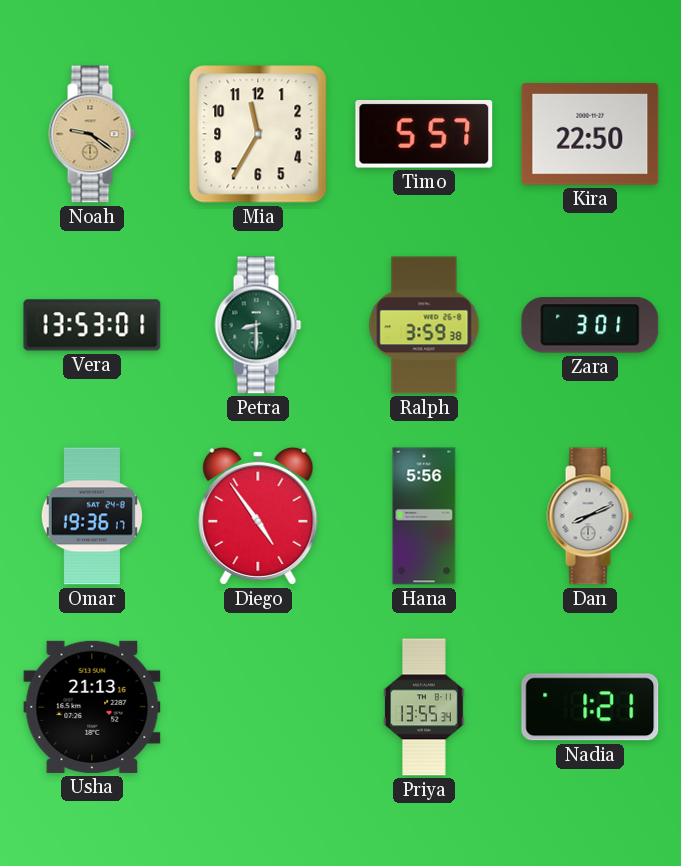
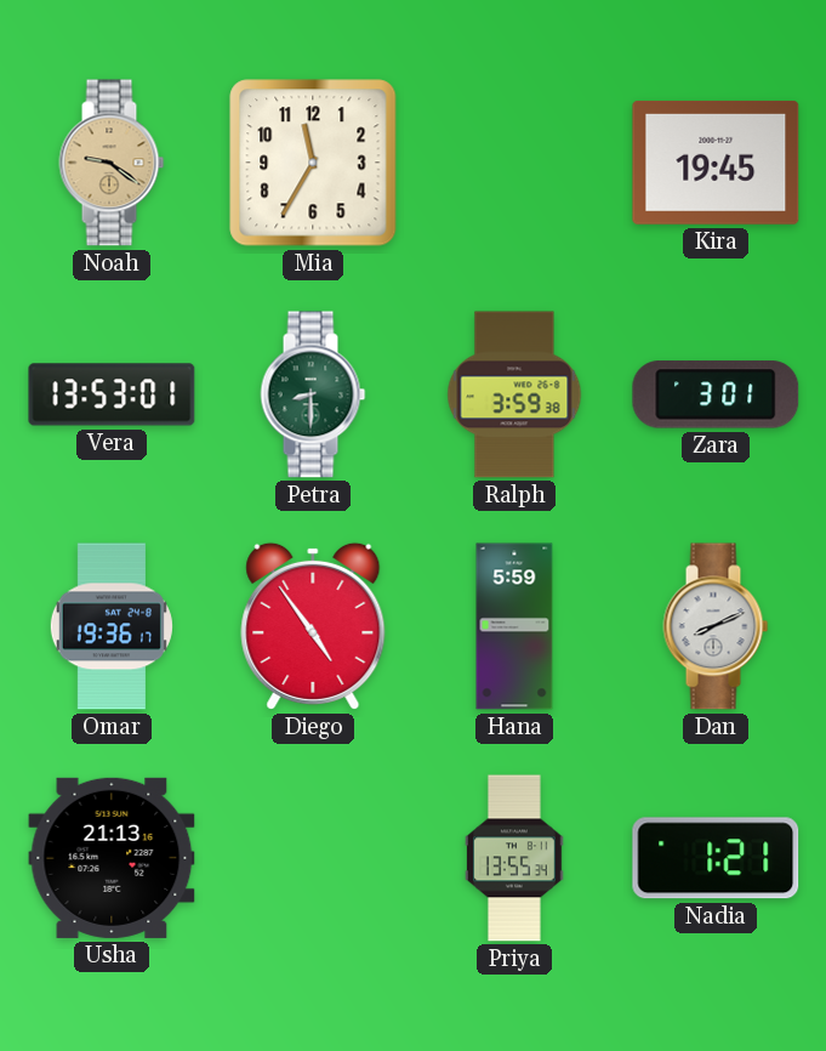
Timo: 5:57 -> none (424, 134)
Kira: 22:50 -> 19:45 (716, 163)
Hana: 5:56 -> 5:59 (514, 626)
